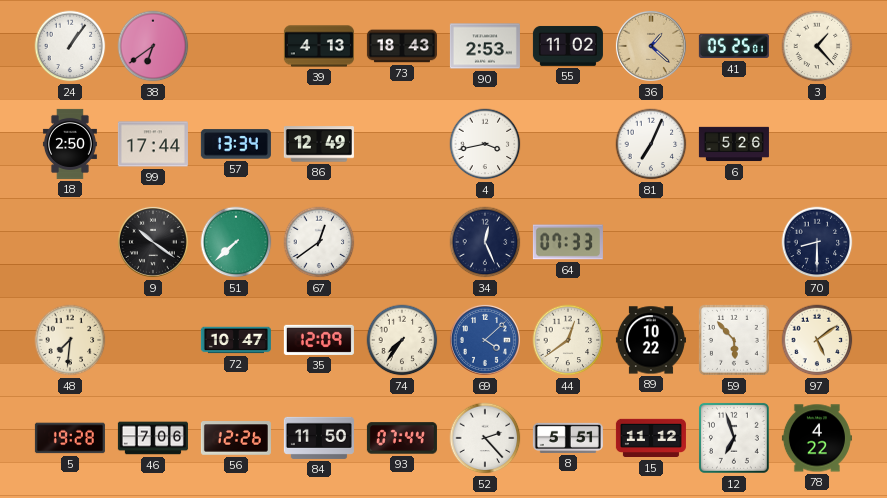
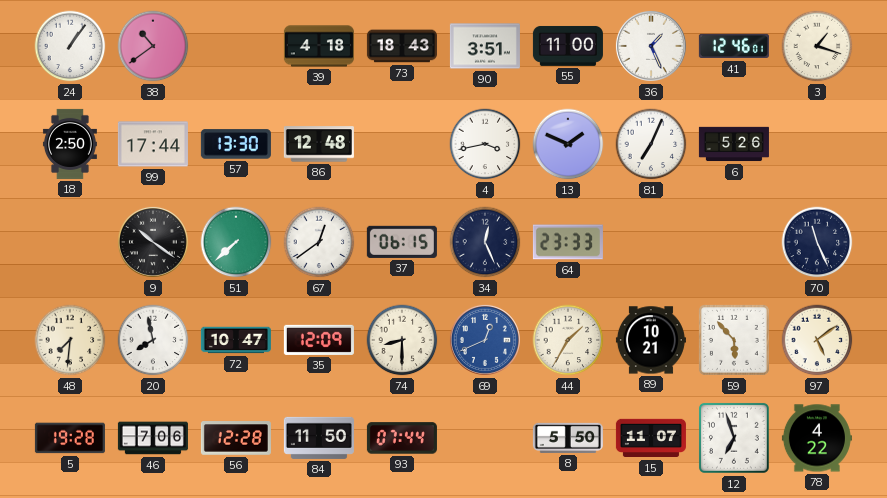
38: 6:39 -> 10:39 (153, 46)
39: 4:13 -> 4:18 (319, 46)
90: 2:53 -> 3:51 (485, 46)
55: 11:02 -> 11:00 (568, 46)
36: 1:22 -> 1:26 (651, 46)
36 dial: champagne -> white (651, 46)
41: 05:25 -> 12:46 (734, 46)
3: 1:23 -> 1:18 (817, 46)
57: 13:34 -> 13:30 (236, 144)
86: 12:49 -> 12:48 (319, 144)
13: none -> 1:49 (568, 144)
37: none -> 06:15 (402, 242)
64: 07:33 -> 23:33 (568, 242)
70: 8:30 -> 11:26 (817, 242)
20: none -> 7:58 (153, 340)
74: 7:36 -> 8:30 (402, 340)
69: 4:08 -> 12:41 (485, 340)
44: 12:39 -> 1:35 (568, 340)
89: 10:22 -> 10:21 (651, 340)
56: 12:26 -> 12:28 (236, 438)
52: 2:23 -> none (485, 438)
8: 5:51 -> 5:50 (568, 438)
15: 11:12 -> 11:07 (651, 438)
